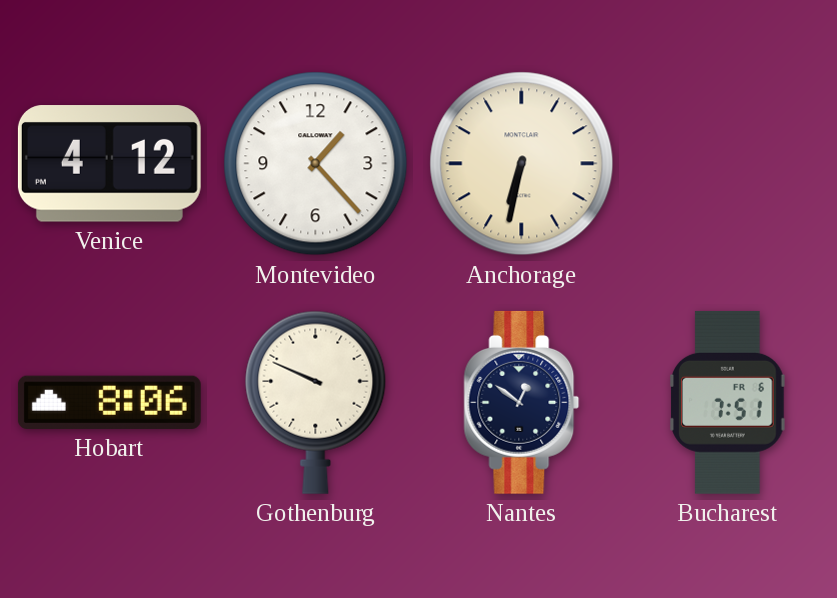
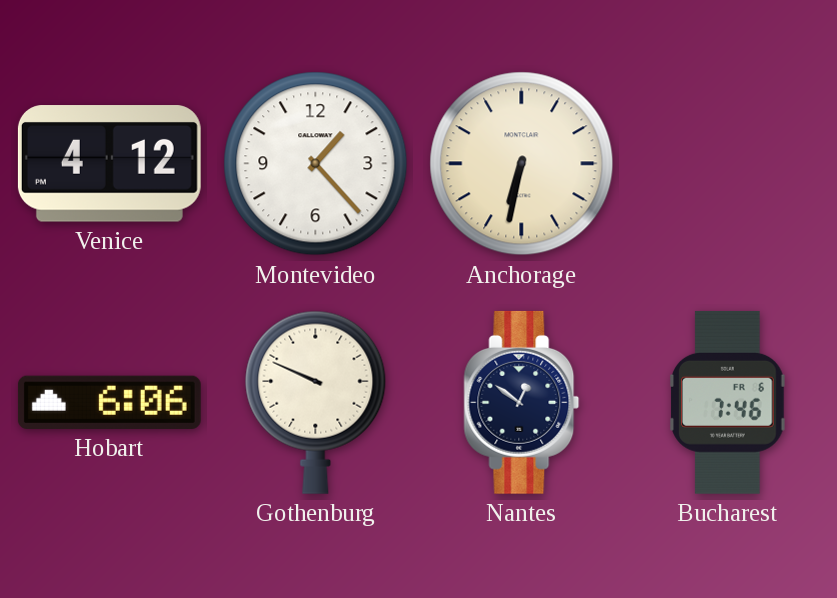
Hobart: 8:06 -> 6:06 (109, 402)
Bucharest: 7:51 -> 7:46 (728, 402)
